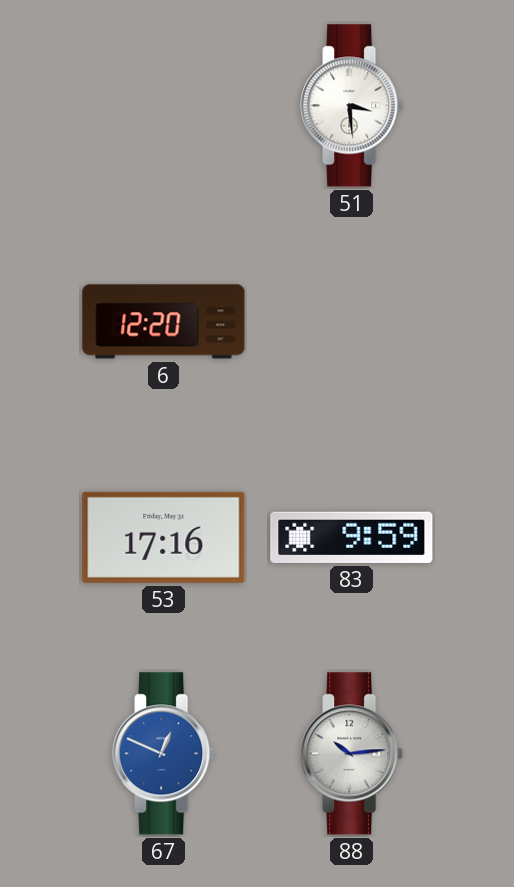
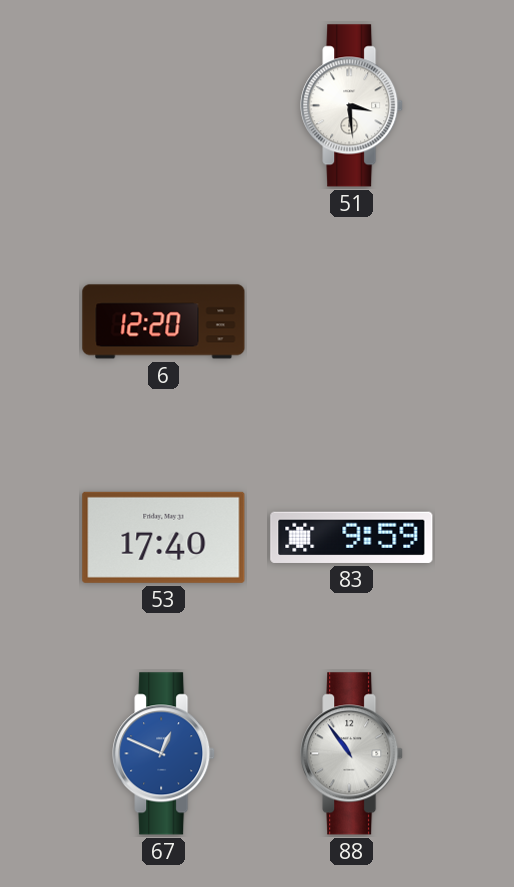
53: 17:16 -> 17:40 (164, 537)
88: 10:14 -> 10:54 (352, 754)
